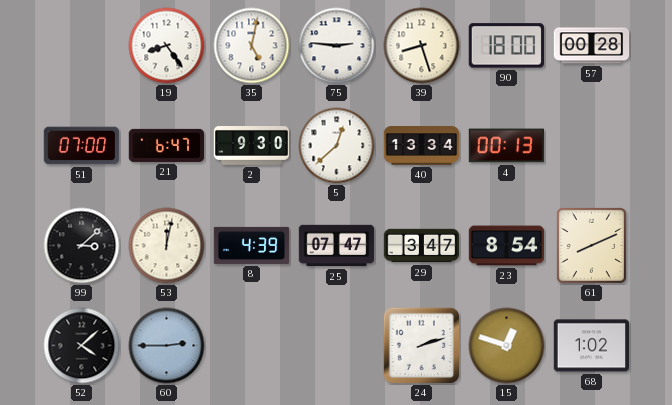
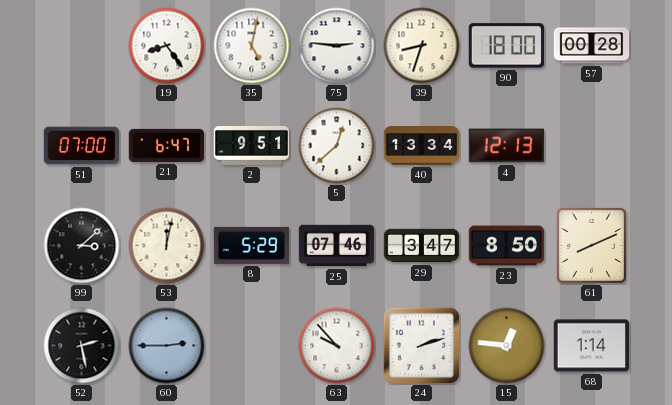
39: 8:27 -> 8:33 (422, 46)
2: 9:30 -> 9:51 (252, 146)
4: 00:13 -> 12:13 (506, 146)
8: 4:39 -> 5:29 (252, 245)
25: 07:47 -> 07:46 (337, 246)
23: 8:54 -> 8:50 (507, 246)
52: 4:08 -> 2:28 (82, 346)
63: none -> 9:53 (337, 346)
15: 12:48 -> 12:46 (507, 346)
68: 1:02 -> 1:14 (592, 346)
